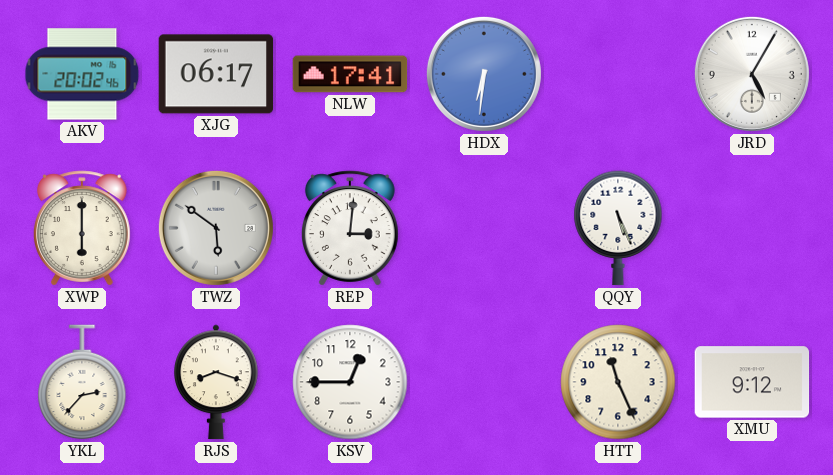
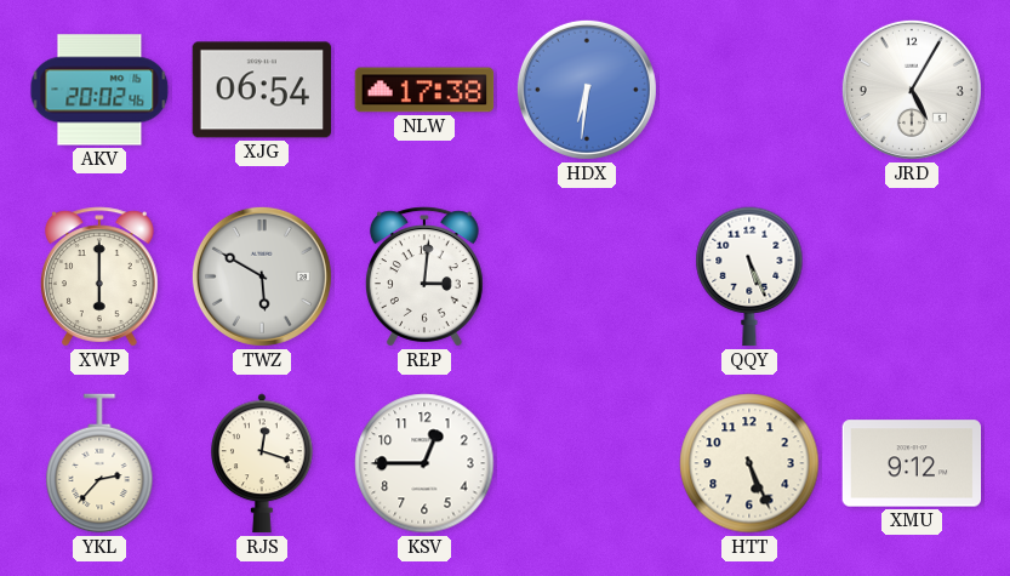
XJG: 06:17 -> 06:54 (262, 90)
NLW: 17:41 -> 17:38 (424, 90)
TWZ: 5:51 -> 5:50 (262, 276)
RJS: 8:18 -> 12:18 (263, 463)
HTT: 11:26 -> 5:26 (749, 463)
